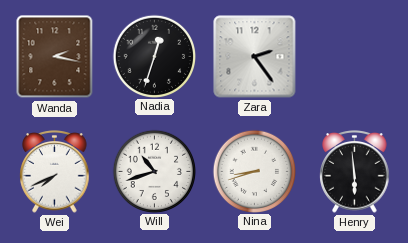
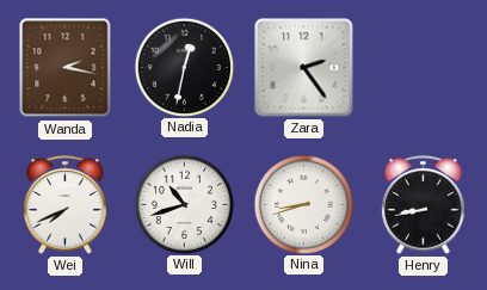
Nadia: 12:33 -> 12:32 (184, 67)
Henry: 5:59 -> 8:43 (424, 205)
